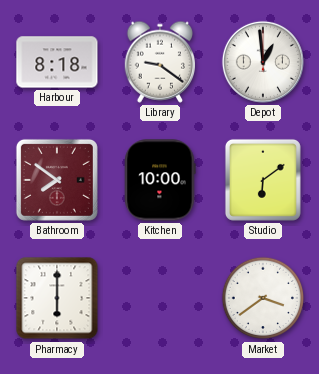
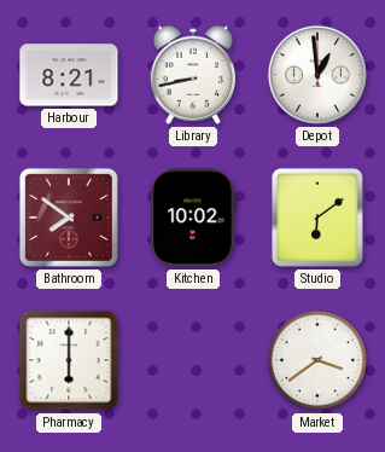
Harbour: 8:18 -> 8:21 (69, 75)
Library: 9:21 -> 8:43 (192, 75)
Kitchen: 10:00 -> 10:02 (193, 218)
